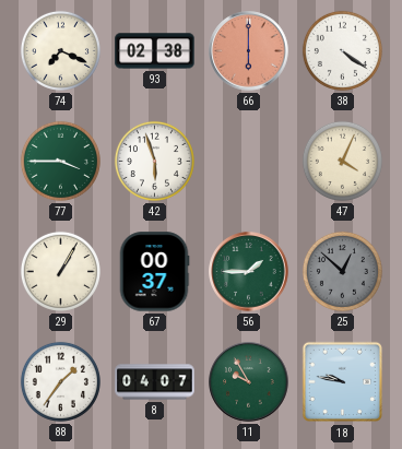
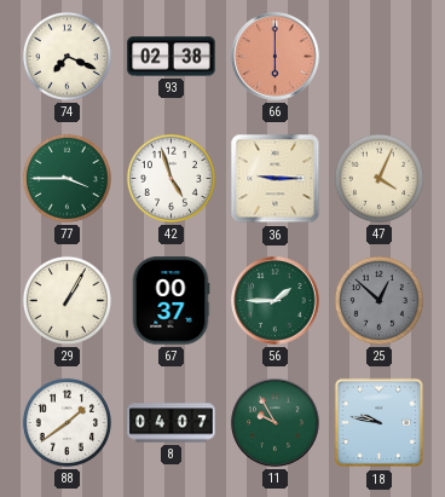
38: 4:21 -> none (342, 50)
42: 5:57 -> 4:57 (171, 178)
36: none -> 9:15 (276, 179)
88: 1:36 -> 1:39 (67, 422)
